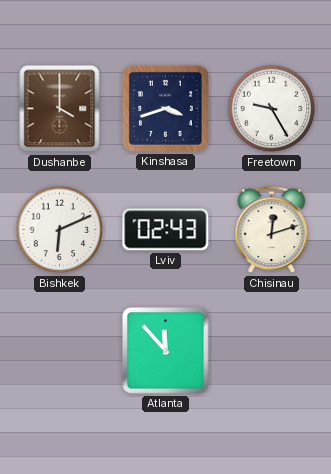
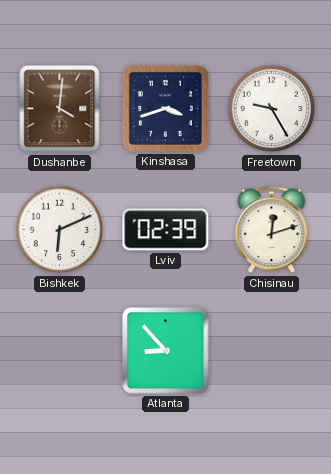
Dushanbe: 4:00 -> 4:01 (60, 109)
Lviv: 02:43 -> 02:39 (166, 230)
Atlanta: 11:53 -> 8:53 (166, 351)
